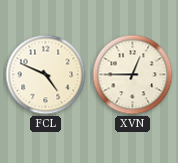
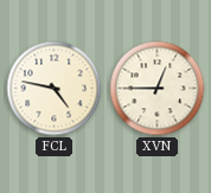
FCL: 4:49 -> 4:47 (55, 89)
